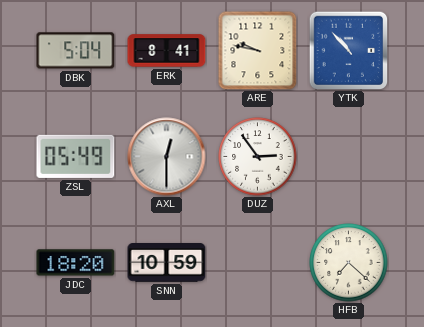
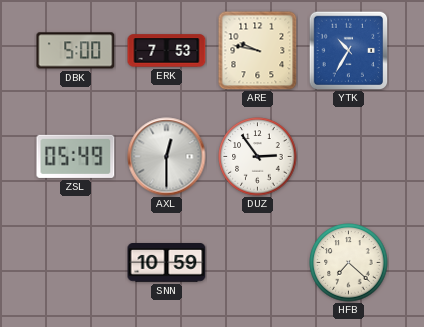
DBK: 5:04 -> 5:00 (76, 51)
ERK: 8:41 -> 7:53 (167, 51)
YTK: 10:53 -> 10:35 (348, 50)
JDC: 18:20 -> none (76, 263)
